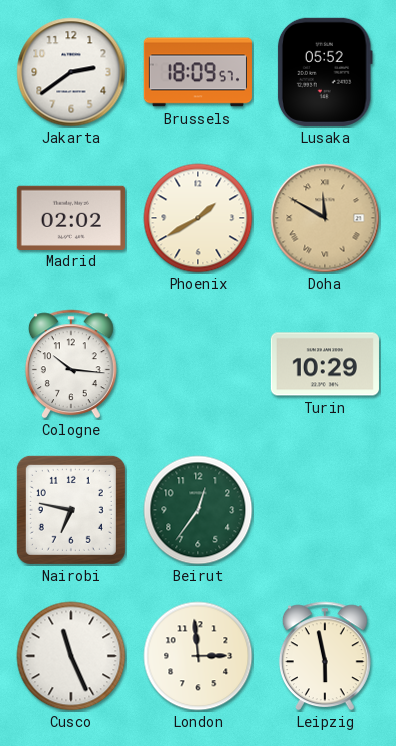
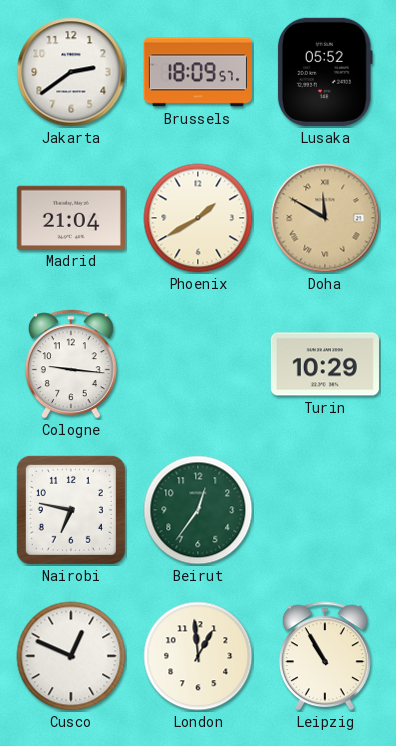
Madrid: 02:02 -> 21:04 (71, 217)
Cologne: 10:16 -> 9:16 (71, 364)
Cusco: 11:26 -> 12:49 (71, 656)
London: 2:59 -> 12:59 (198, 656)
Leipzig: 5:58 -> 10:55 (325, 656)
